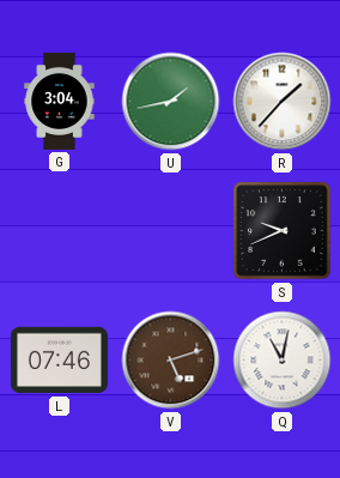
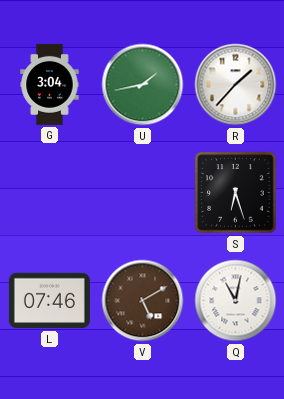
S: 9:41 -> 6:27 (236, 193)
V: 5:12 -> 5:10 (143, 301)
